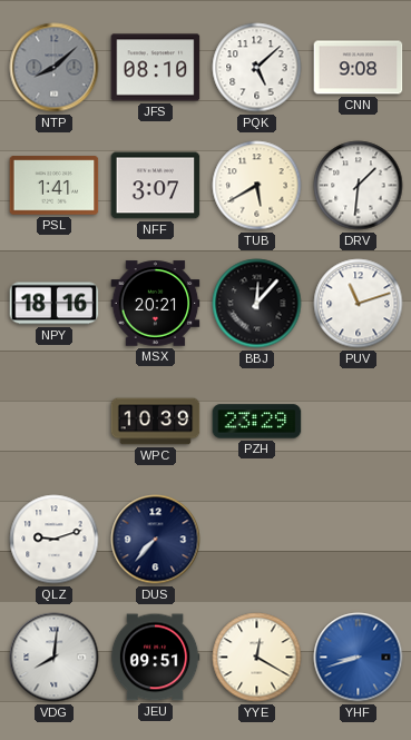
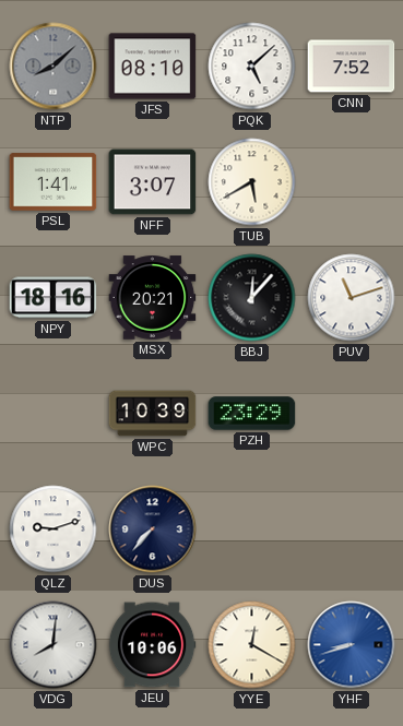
CNN: 9:08 -> 7:52 (352, 67)
DRV: 1:31 -> none (359, 186)
JEU: 09:51 -> 10:06 (152, 645)
